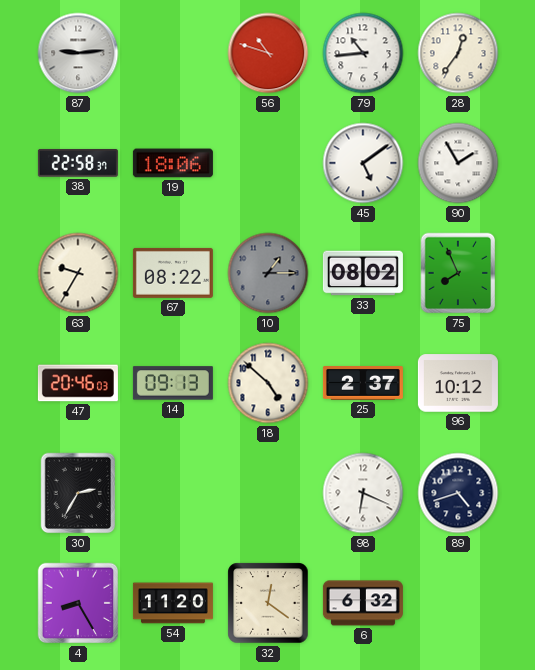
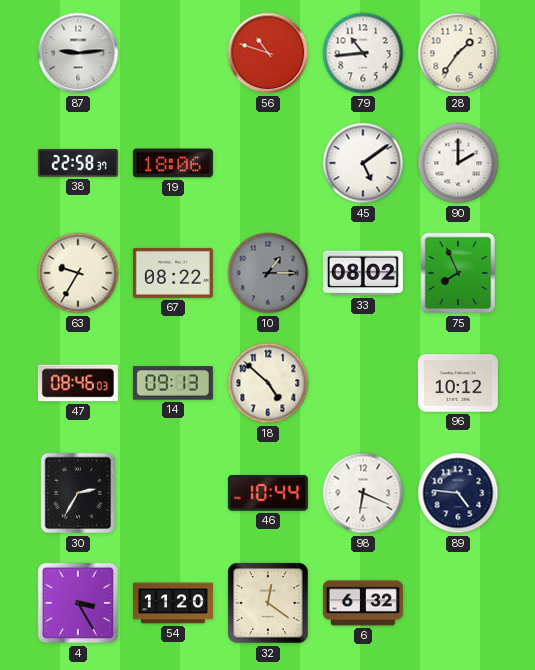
28: 12:36 -> 1:36 (458, 53)
90: 1:55 -> 2:00 (458, 163)
47: 20:46 -> 08:46 (78, 383)
25: 2:37 -> none (363, 384)
46: none -> 10:44 (268, 494)
89: 4:42 -> 4:46 (458, 493)
4: 8:25 -> 3:25 (78, 603)
